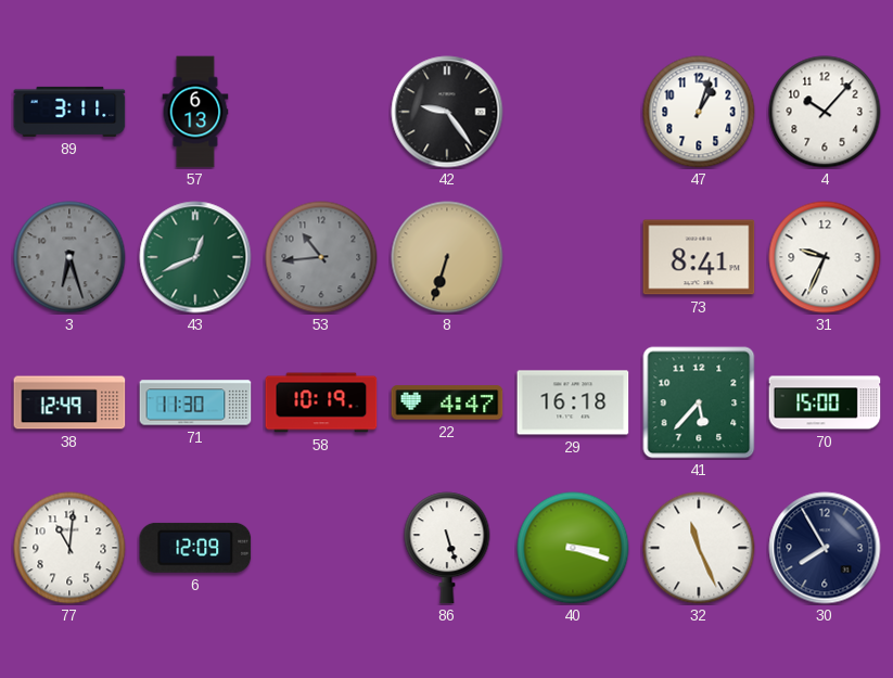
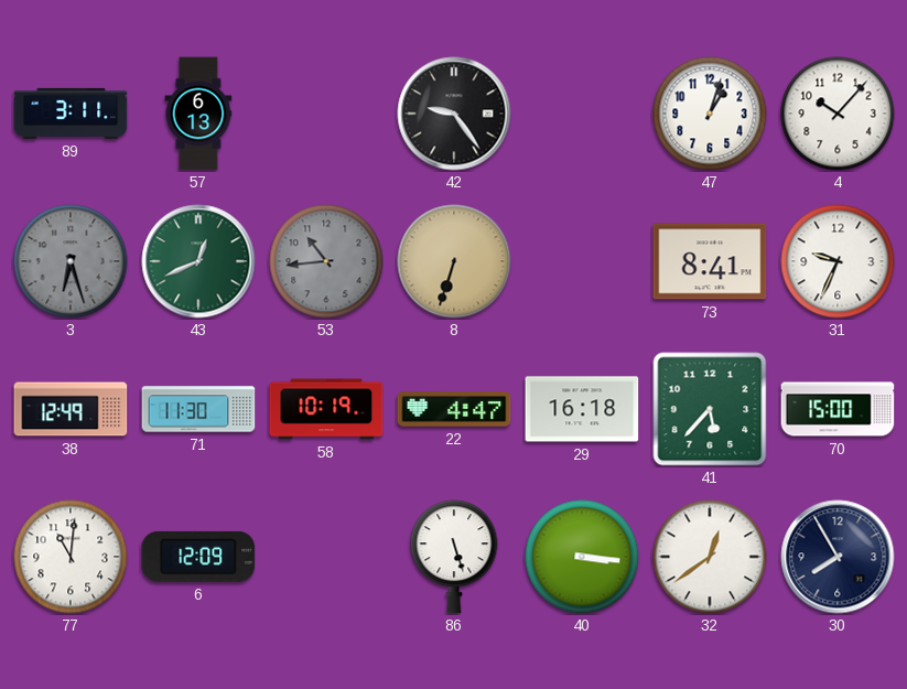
40: 3:18 -> 3:16 (582, 557)
32: 11:26 -> 12:39 (710, 557)
